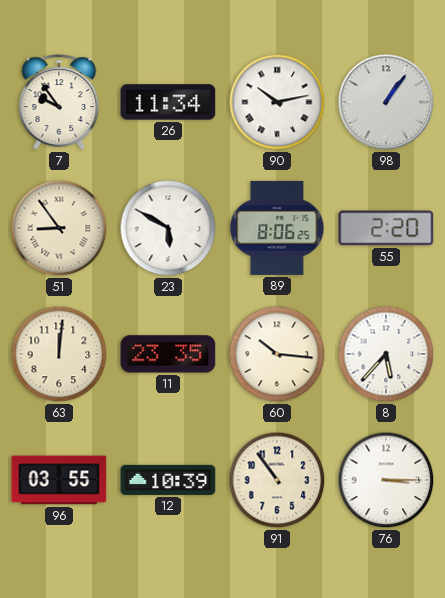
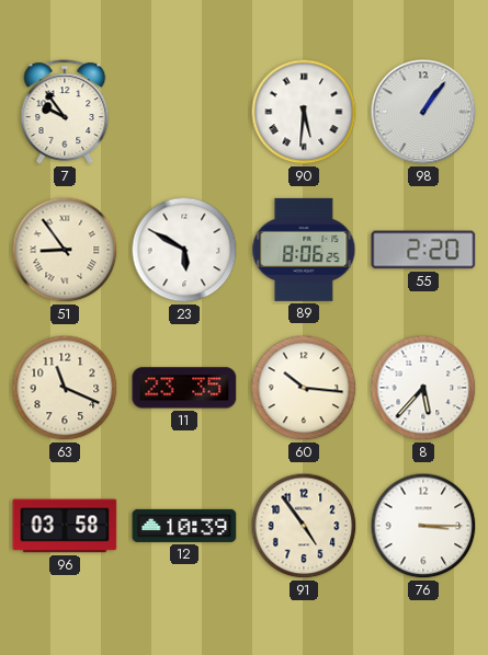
26: 11:34 -> none (168, 102)
90: 10:13 -> 5:31 (304, 112)
63: 12:01 -> 11:19 (65, 388)
96: 03:55 -> 03:58 (65, 526)
91: 10:54 -> 4:54 (304, 526)
